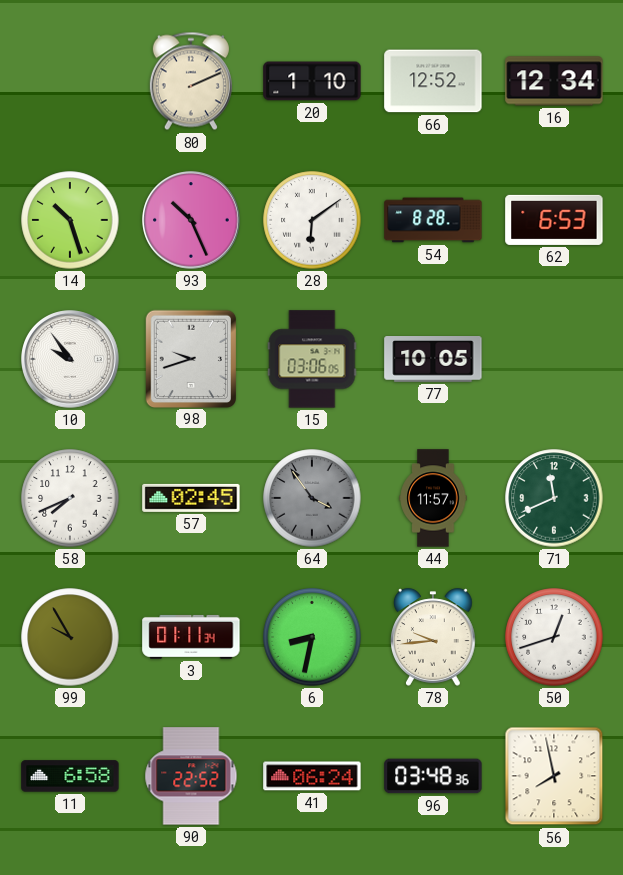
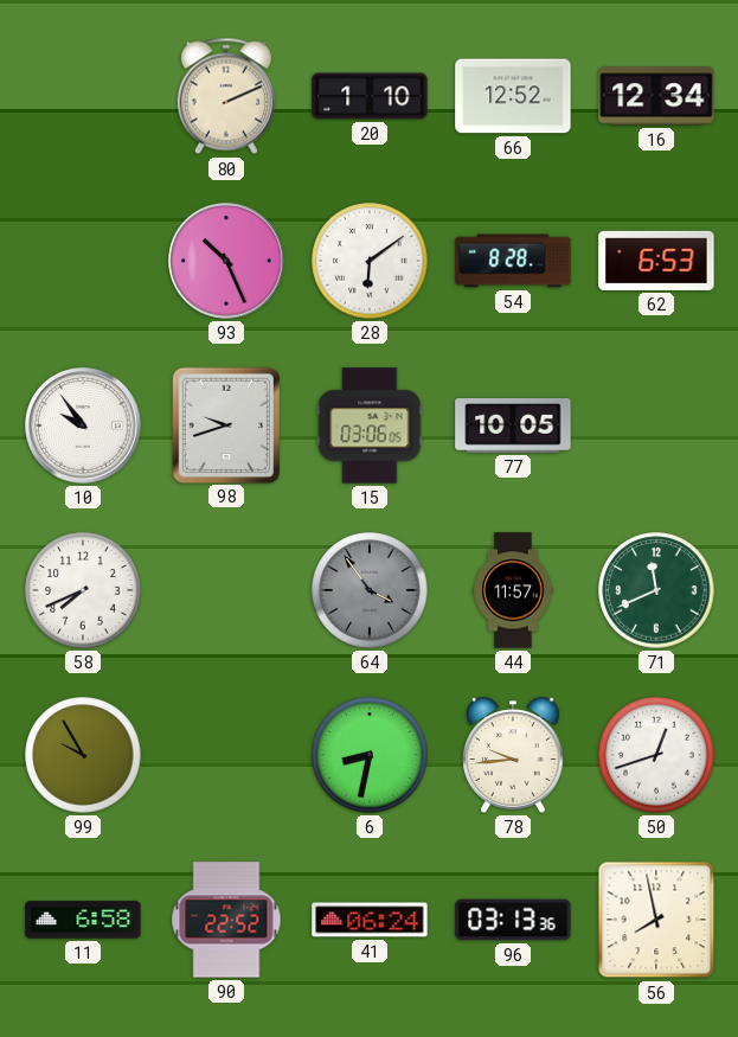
14: 10:27 -> none (70, 220)
57: 02:45 -> none (191, 498)
3: 01:11 -> none (191, 637)
96: 03:48 -> 03:13 (513, 920)
